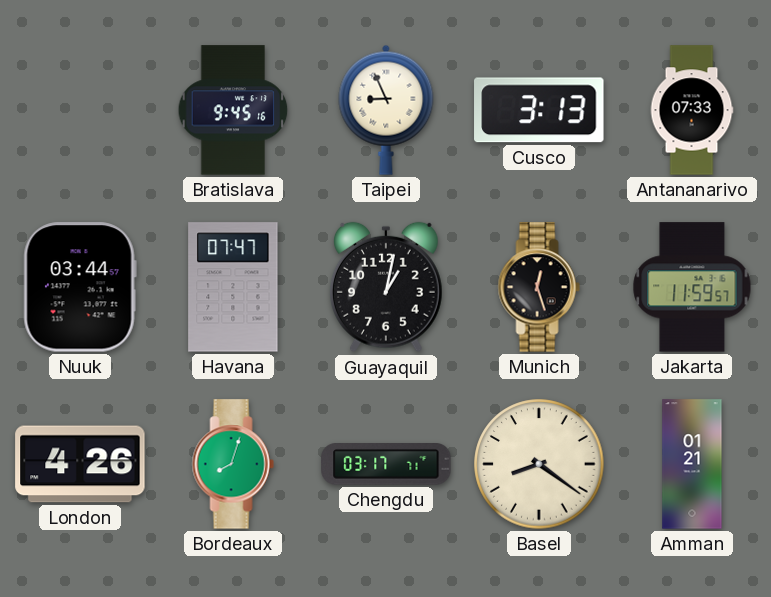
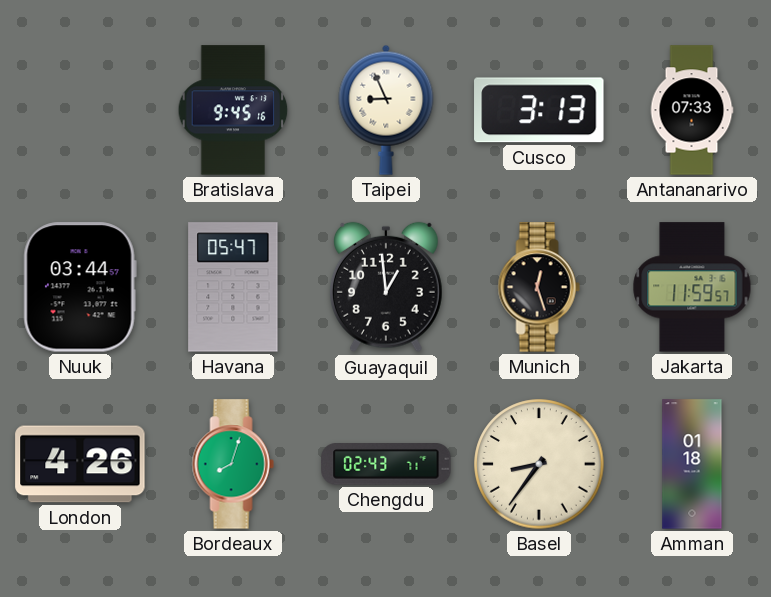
Havana: 07:47 -> 05:47 (233, 287)
Guayaquil: 1:02 -> 12:59 (386, 287)
Chengdu: 03:17 -> 02:43 (386, 465)
Basel: 8:21 -> 8:36 (539, 464)
Amman: 01:21 -> 01:18 (692, 464)
